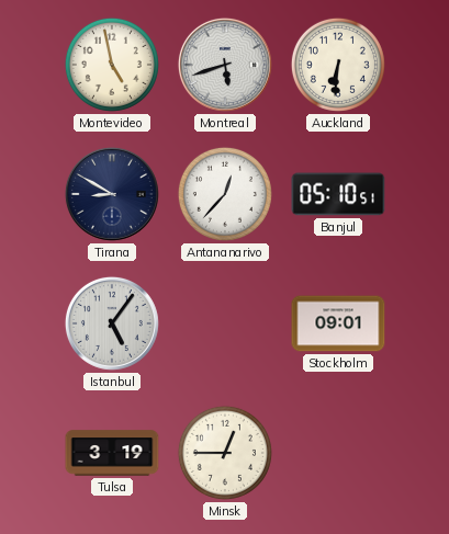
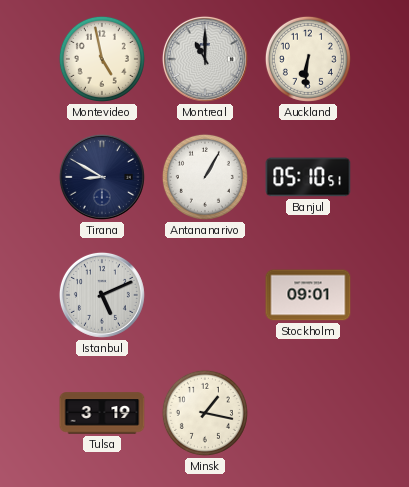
Montreal: 5:42 -> 11:00 (205, 59)
Antananarivo: 12:37 -> 1:05 (205, 177)
Istanbul: 5:06 -> 5:11 (102, 295)
Minsk: 12:45 -> 1:17 (205, 413)
